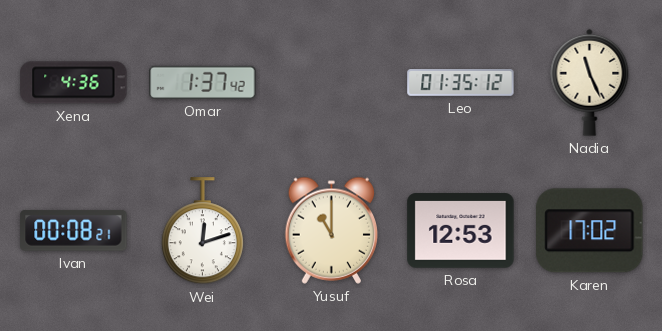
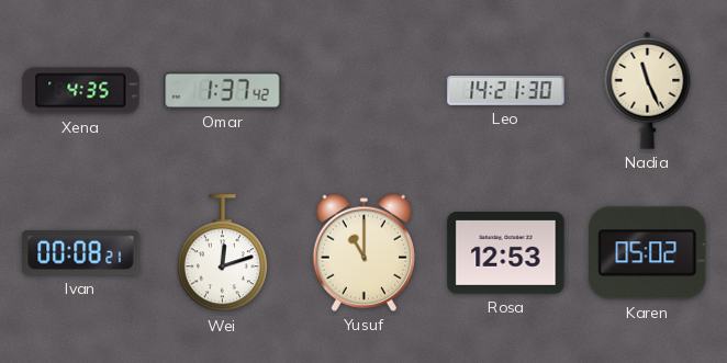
Xena: 4:36 -> 4:35 (81, 91)
Leo: 01:35 -> 14:21 (506, 91)
Karen: 17:02 -> 05:02 (648, 253)
